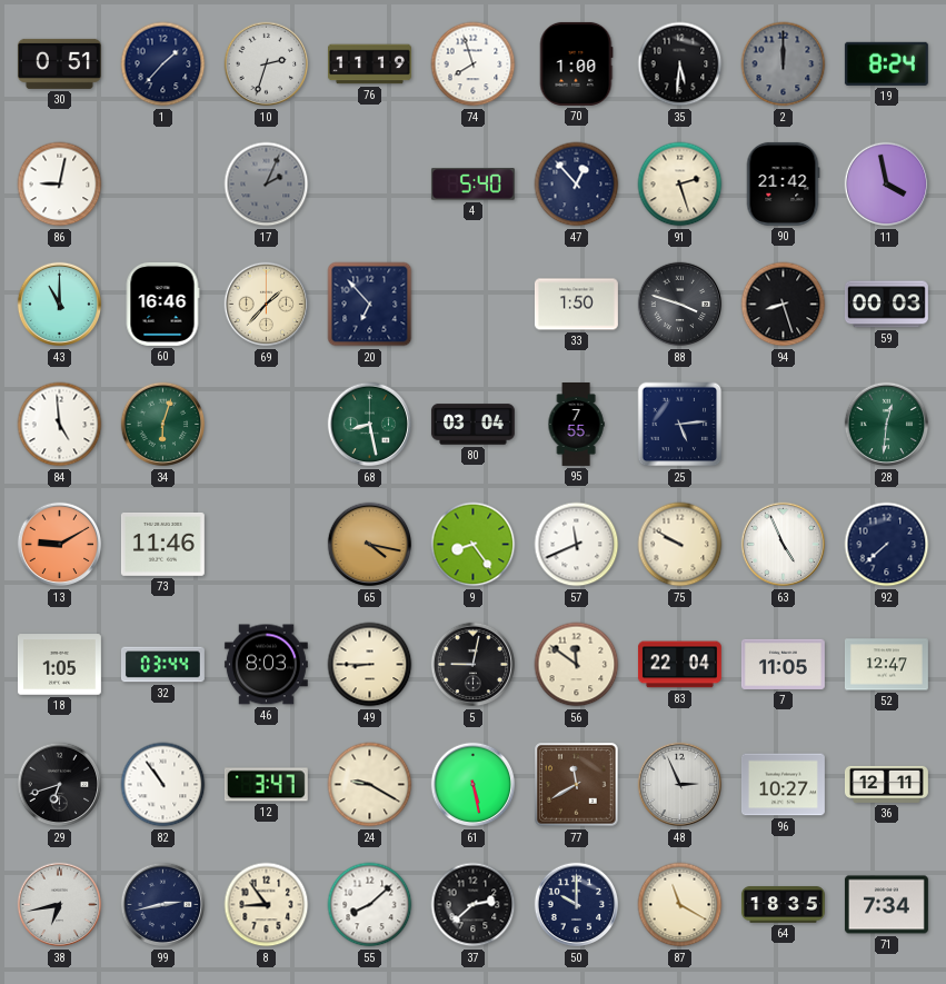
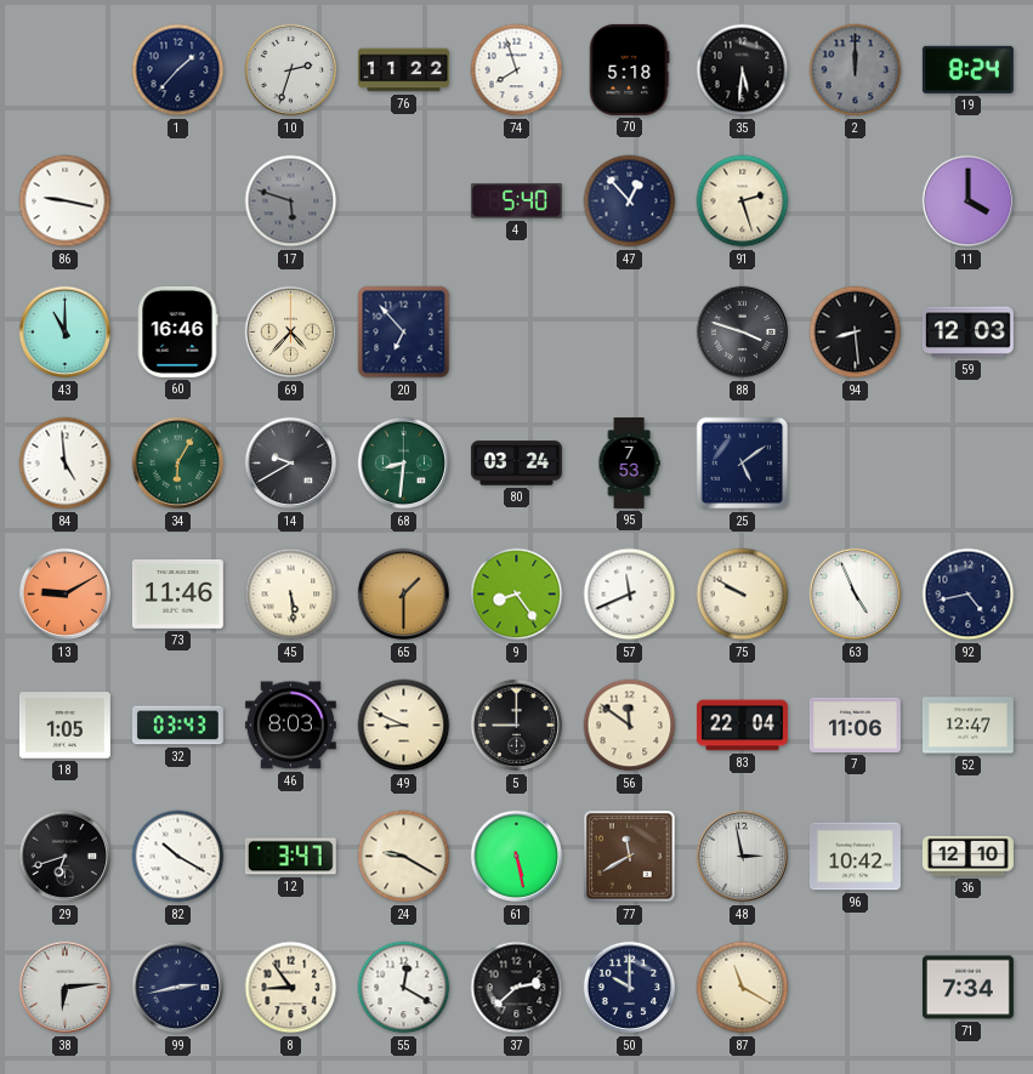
30: 0:51 -> none (59, 63)
76: 11:19 -> 11:22 (404, 70)
70: 1:00 -> 5:18 (629, 69)
86: 9:02 -> 9:17 (66, 201)
17: 2:04 -> 5:48 (291, 201)
90: 21:42 -> none (783, 183)
11: 3:58 -> 4:00 (969, 201)
69: 1:37 -> 4:37 (291, 333)
33: 1:50 -> none (576, 305)
94: 8:27 -> 8:29 (856, 333)
59: 00:03 -> 12:03 (967, 333)
34: 6:03 -> 6:05 (178, 464)
14: none -> 9:40 (291, 464)
68: 8:28 -> 8:31 (404, 464)
80: 03:04 -> 03:24 (516, 464)
95: 7:55 -> 7:53 (629, 464)
25: 5:14 -> 5:09 (743, 464)
28: 12:31 -> none (887, 425)
45: none -> 5:29 (291, 595)
65: 4:17 -> 1:30 (404, 595)
92: 7:38 -> 4:43 (969, 595)
32: 03:44 -> 03:43 (177, 726)
49: 8:45 -> 8:49 (404, 726)
5: 9:02 -> 9:00 (517, 726)
7: 11:05 -> 11:06 (855, 724)
82: 10:54 -> 10:20 (178, 857)
48: 2:56 -> 2:58 (743, 857)
96: 10:27 -> 10:42 (855, 857)
36: 12:11 -> 12:10 (967, 856)
38: 6:43 -> 6:14 (66, 988)
55: 8:08 -> 12:20 (404, 988)
64: 18:35 -> none (783, 905)
